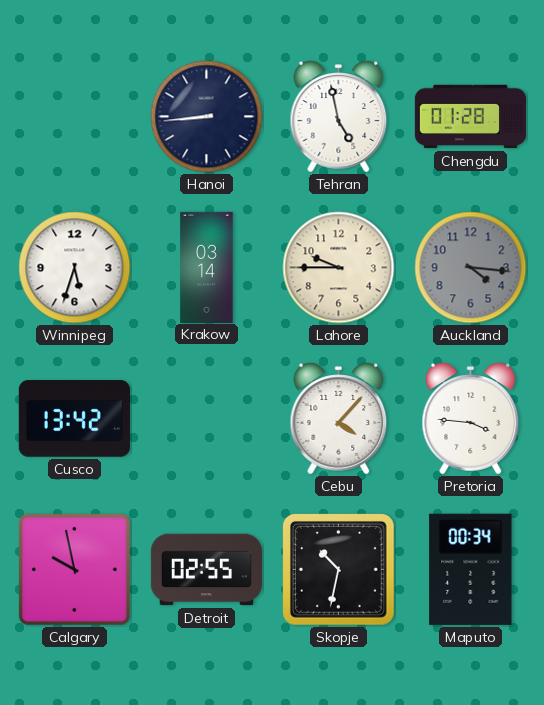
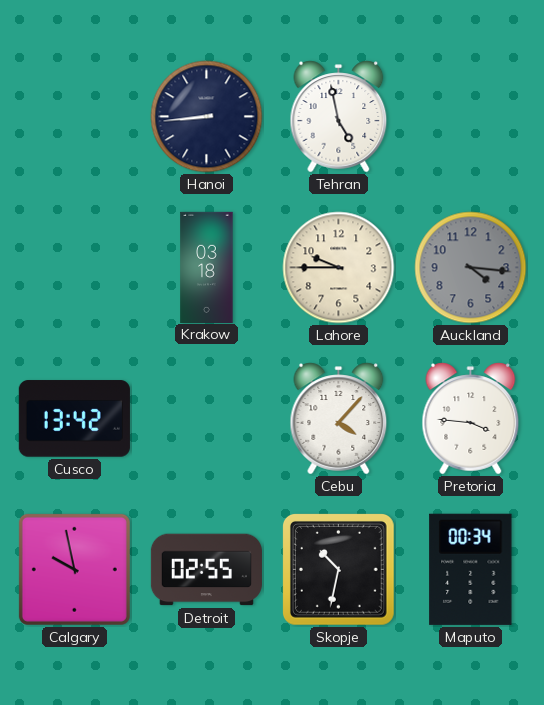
Chengdu: 01:28 -> none (470, 117)
Winnipeg: 5:33 -> none (75, 268)
Krakow: 03:14 -> 03:18 (207, 267)
